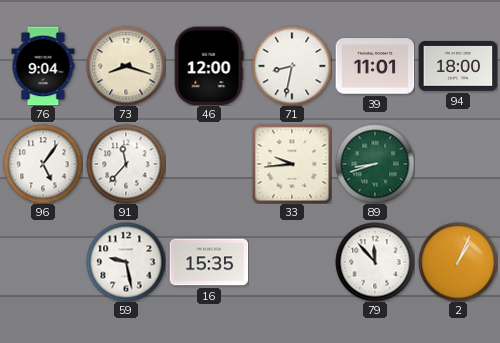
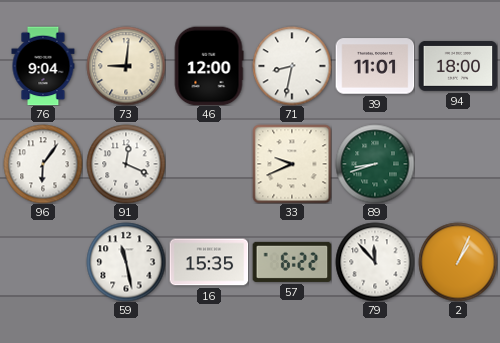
73: 8:18 -> 9:01 (126, 66)
96: 5:06 -> 6:06 (43, 164)
91: 11:37 -> 12:19 (126, 164)
33: 9:44 -> 9:41 (292, 164)
59: 9:28 -> 11:28 (126, 262)
57: none -> 6:22 (292, 262)
